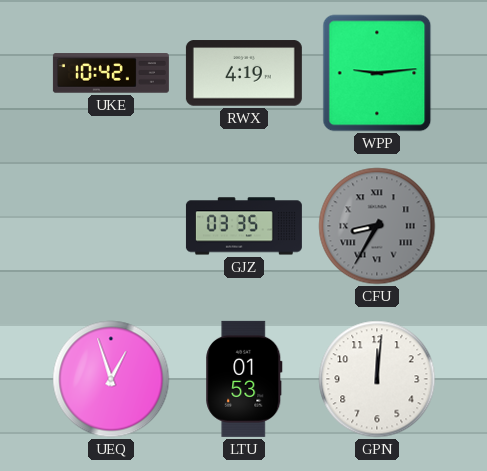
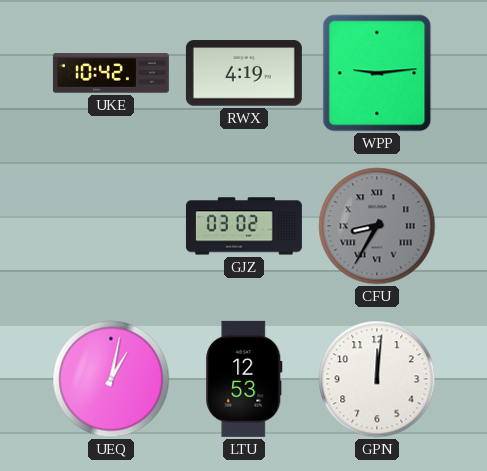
GJZ: 03:35 -> 03:02 (244, 226)
UEQ: 12:57 -> 1:02 (111, 379)
LTU: 01:53 -> 12:53 (244, 379)
